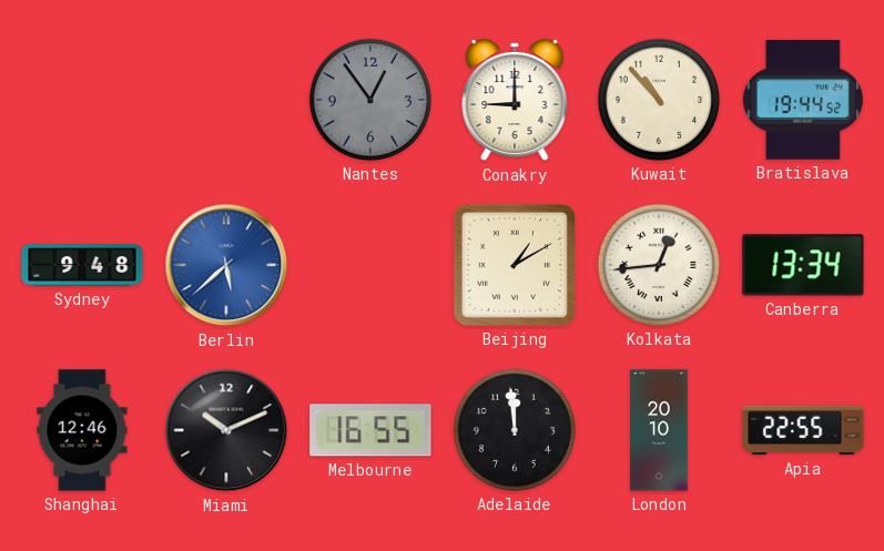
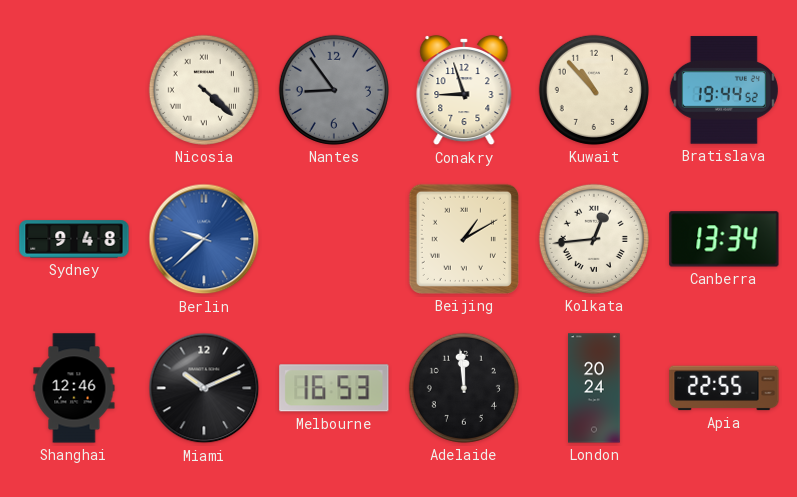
Nicosia: none -> 4:22 (204, 90)
Nantes: 12:54 -> 8:54 (334, 90)
Conakry: 9:00 -> 8:57 (464, 90)
Berlin: 5:38 -> 9:38 (204, 239)
Melbourne: 16:55 -> 16:53 (334, 388)
London: 20:10 -> 20:24 (594, 388)
